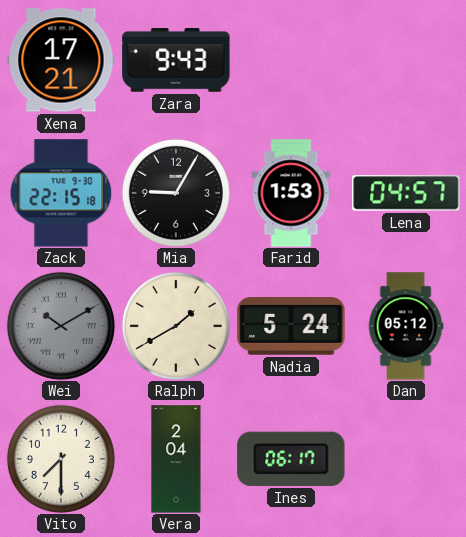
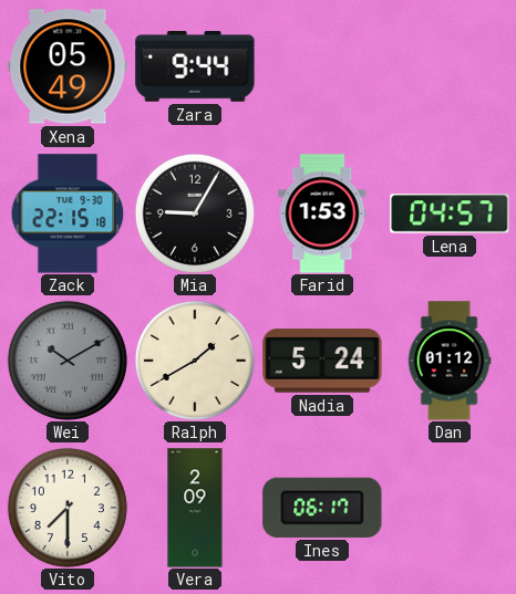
Xena: 17:21 -> 05:49 (68, 66)
Zara: 9:43 -> 9:44 (195, 67)
Dan: 05:12 -> 01:12 (450, 361)
Vera: 2:04 -> 2:09 (195, 508)
